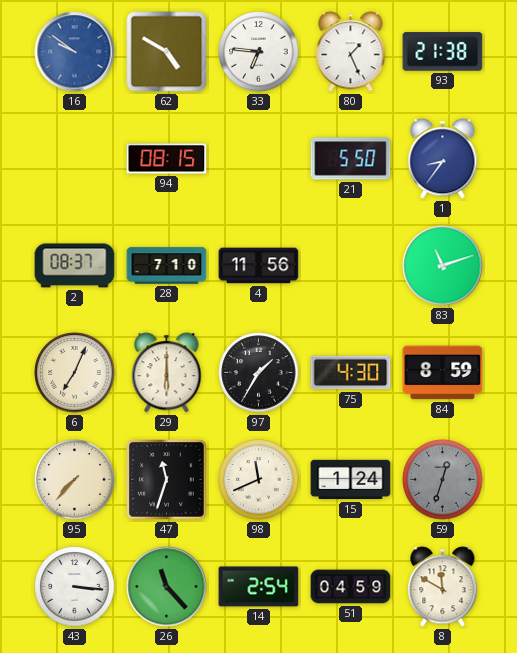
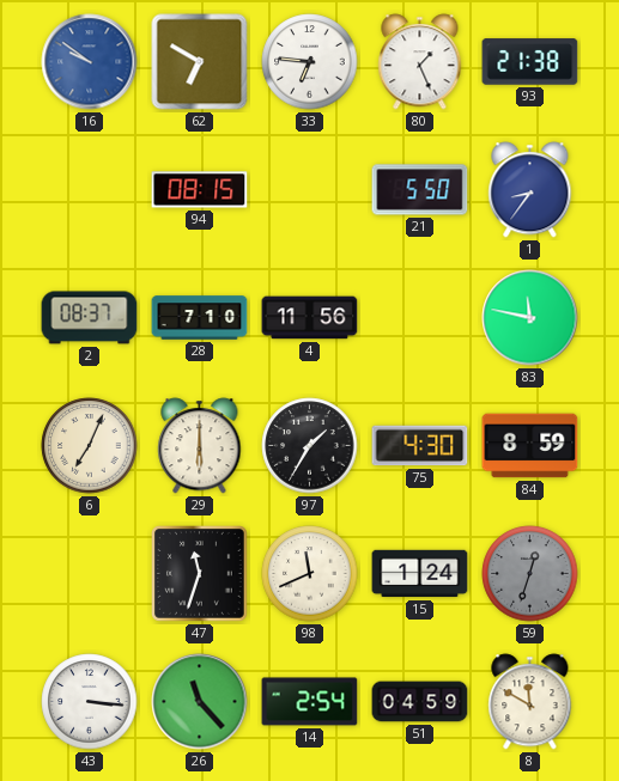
62: 4:50 -> 6:50 (200, 62)
83: 11:12 -> 11:47 (530, 318)
95: 7:37 -> none (75, 480)
